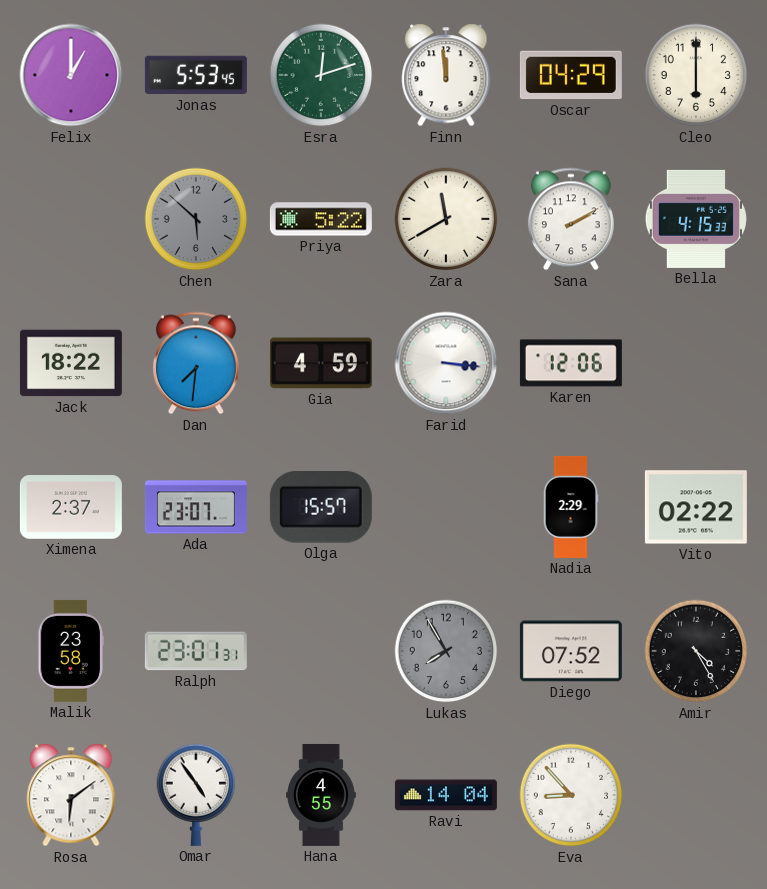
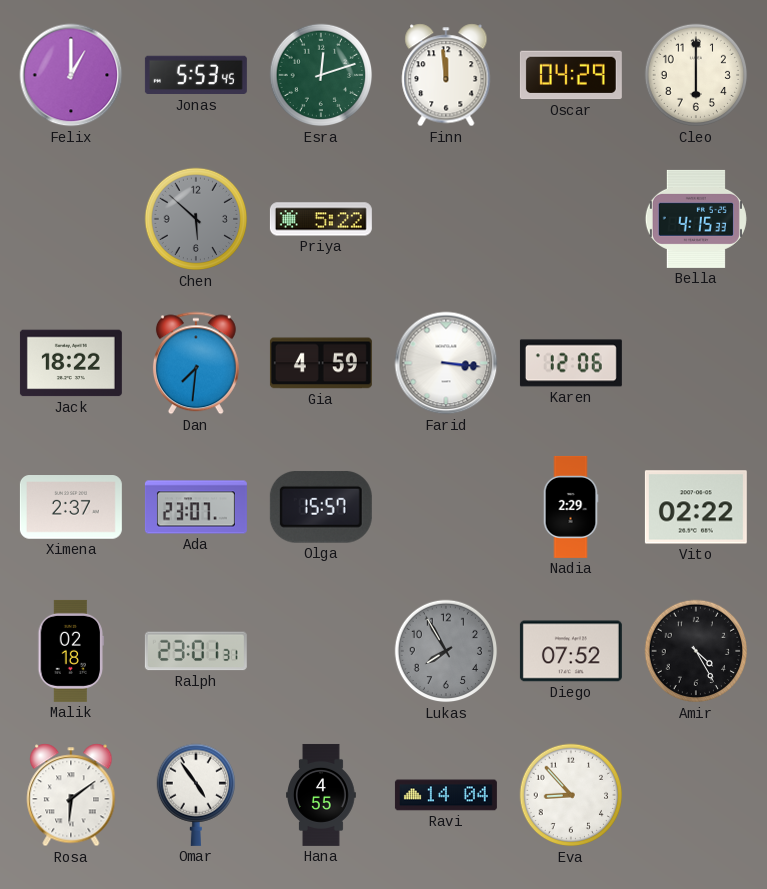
Zara: 11:40 -> none (446, 219)
Sana: 2:10 -> none (571, 219)
Malik: 23:58 -> 02:18 (71, 651)
